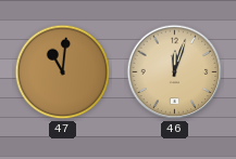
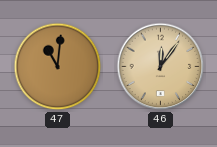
46: 12:03 -> 12:06 (161, 67)
